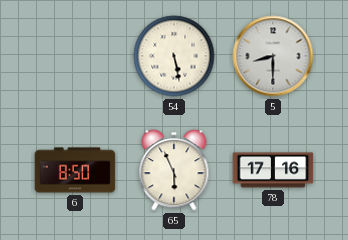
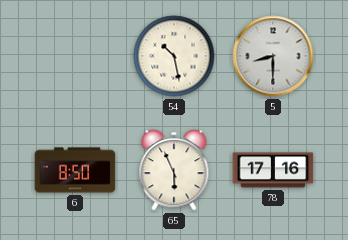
54: 5:28 -> 10:28 (174, 56)
